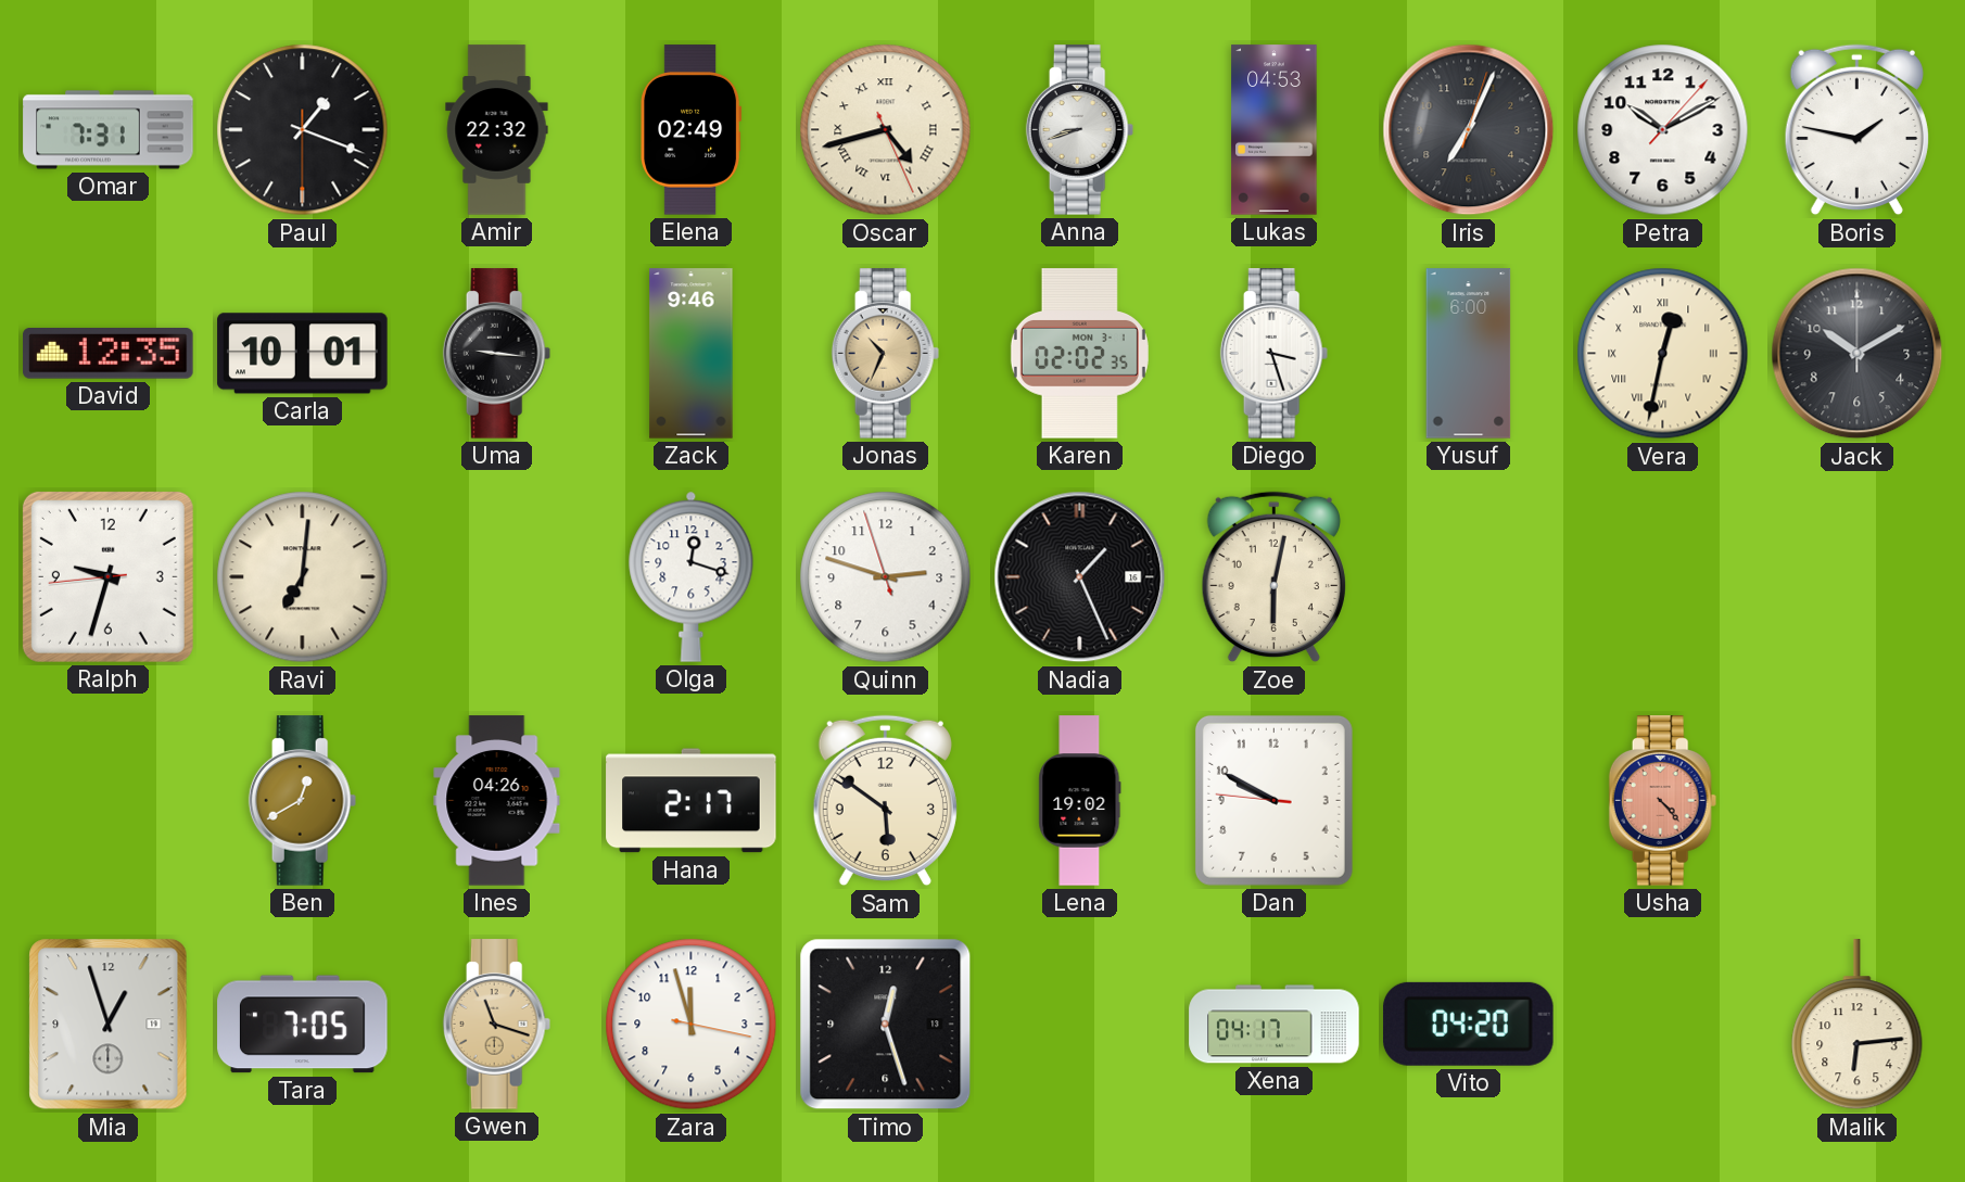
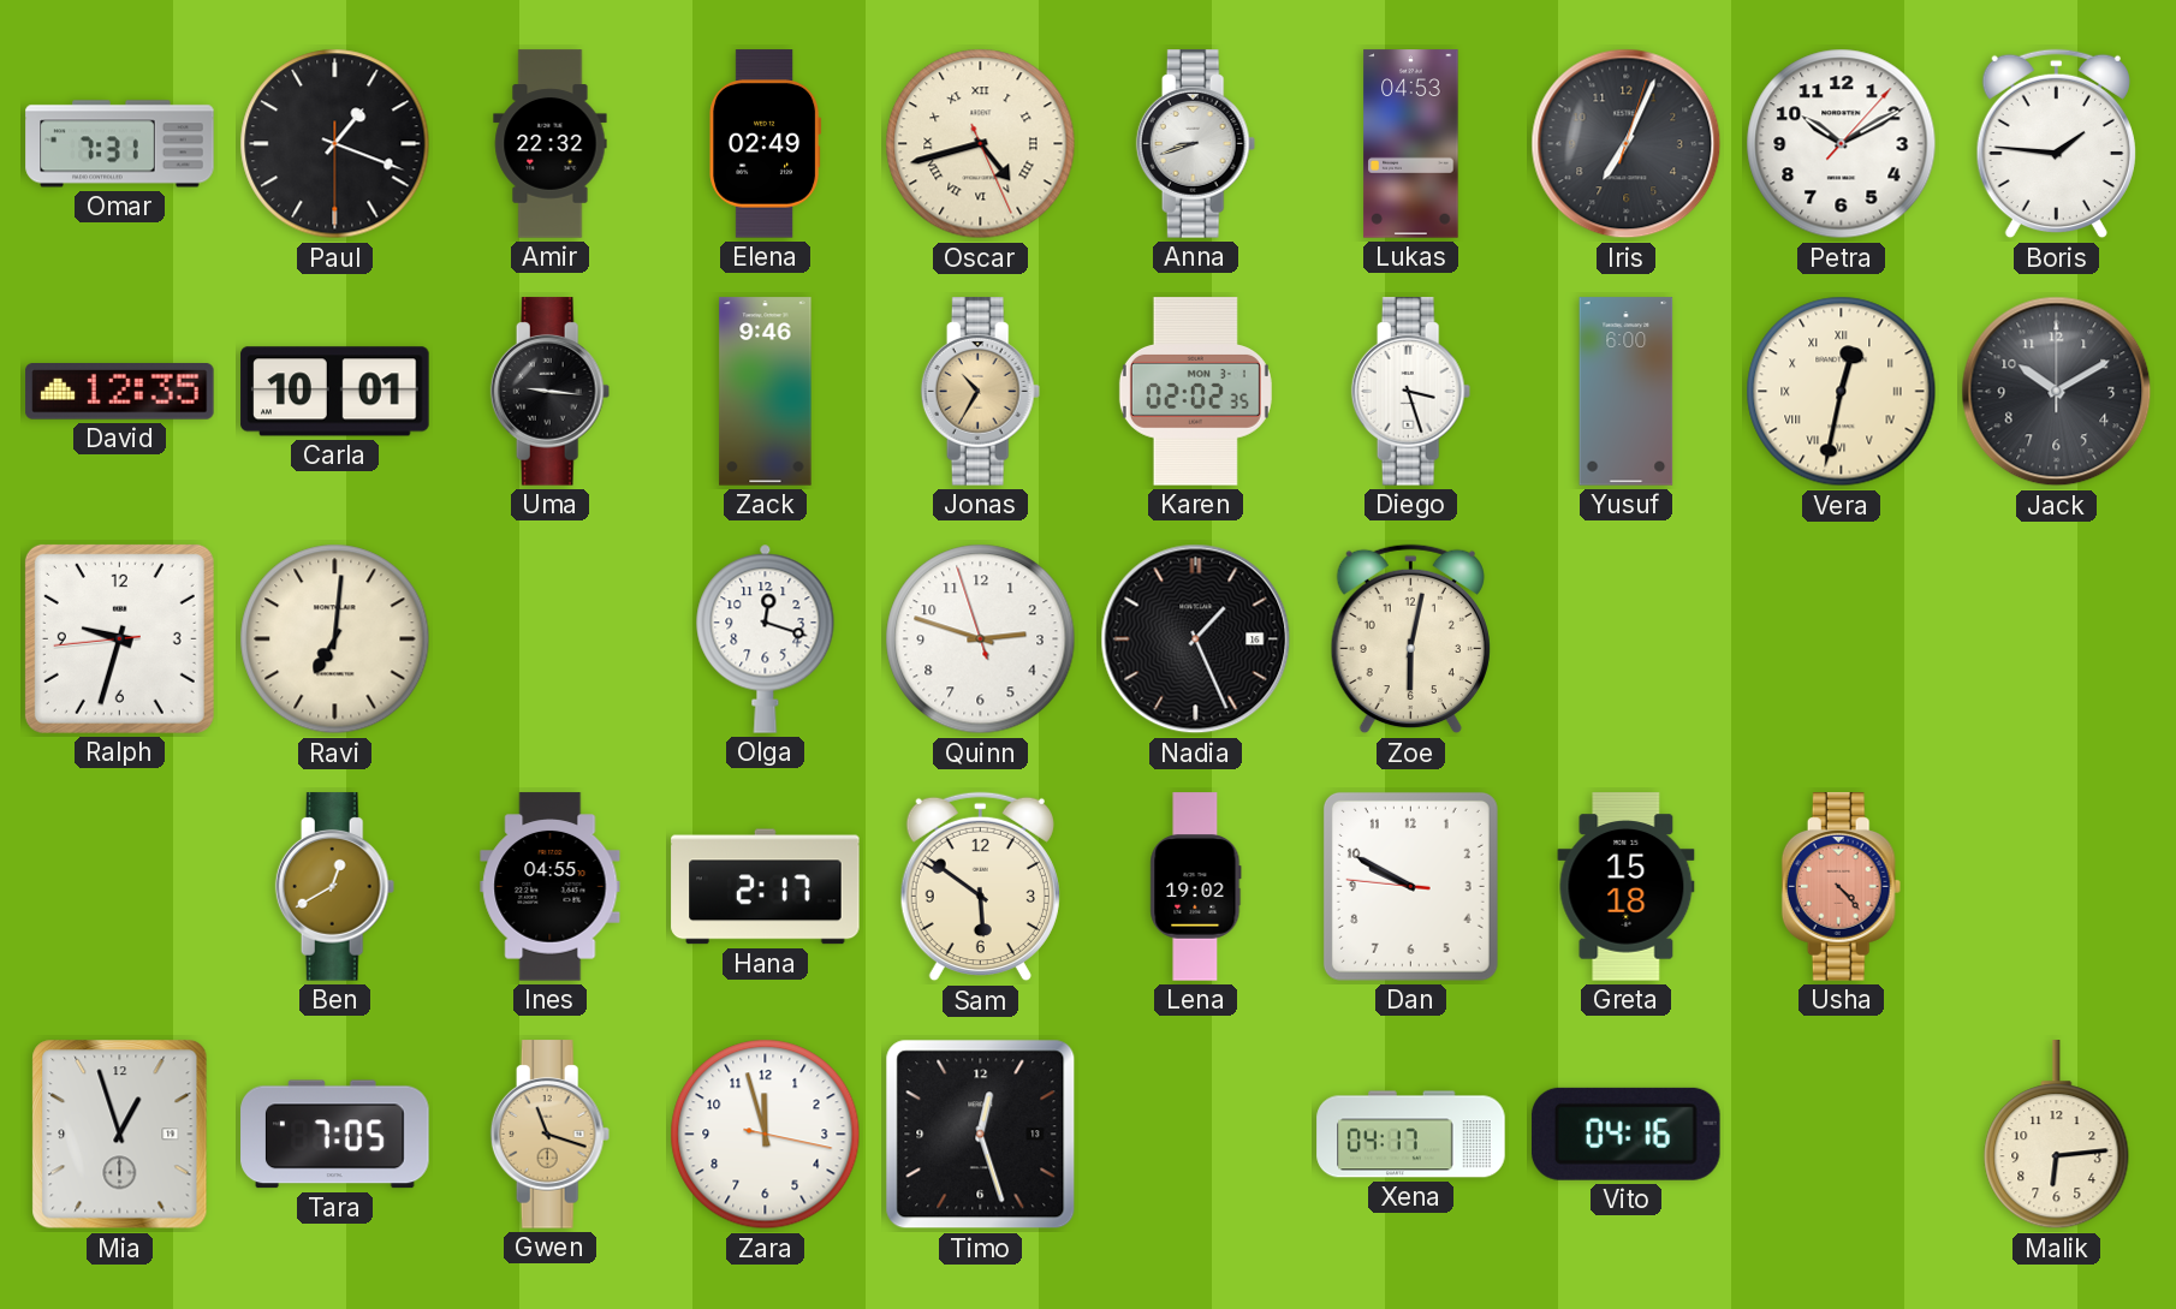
Boris: 1:47 -> 1:46 (2056, 144)
Jonas: 10:34 -> 10:35 (981, 392)
Ines: 04:26 -> 04:55 (551, 887)
Greta: none -> 15:18 (1627, 887)
Vito: 04:20 -> 04:16 (1625, 1134)
